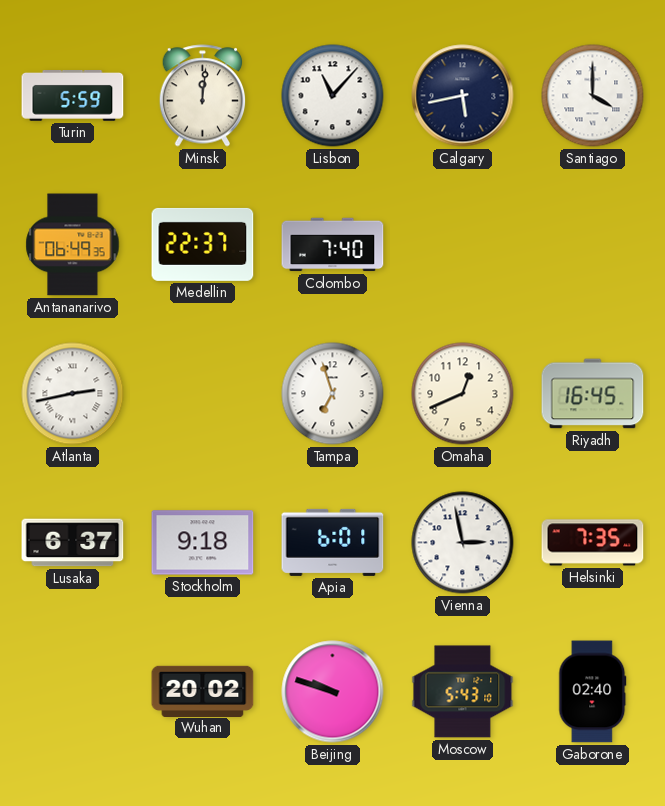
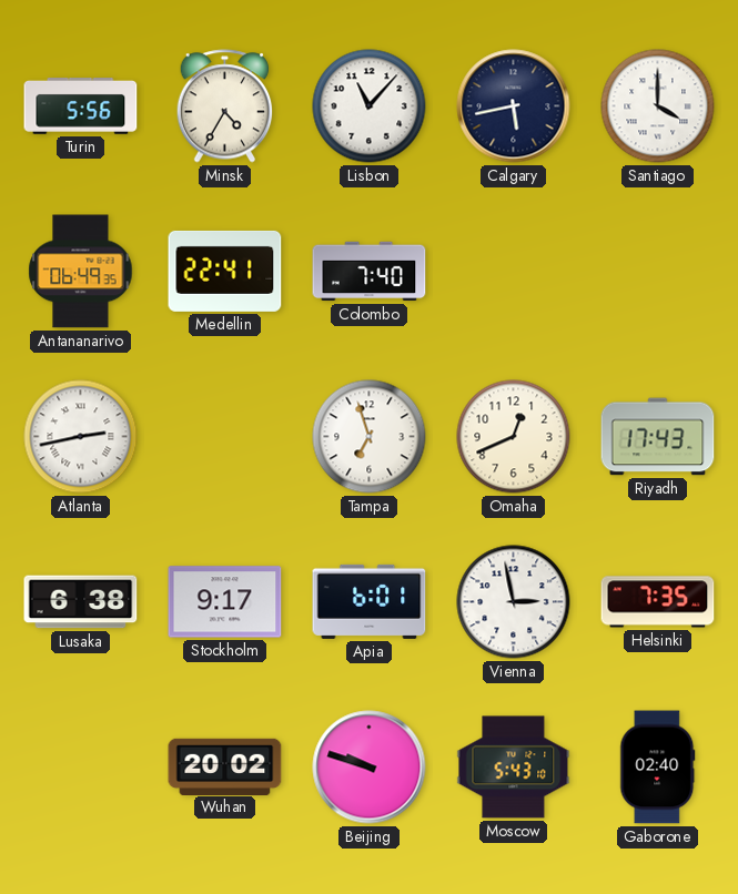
Turin: 5:59 -> 5:56 (81, 106)
Minsk: 12:01 -> 4:35 (225, 106)
Medellin: 22:37 -> 22:41 (225, 271)
Riyadh: 16:45 -> 17:43 (658, 437)
Lusaka: 6:37 -> 6:38 (81, 602)
Stockholm: 9:18 -> 9:17 (225, 602)
